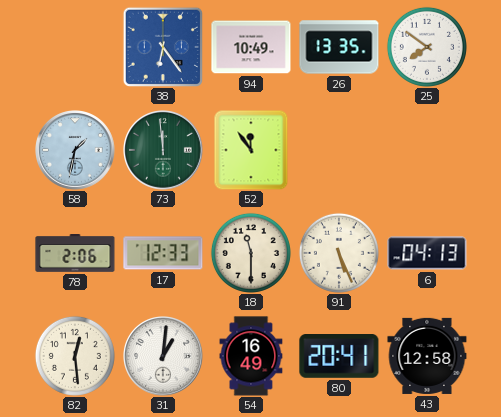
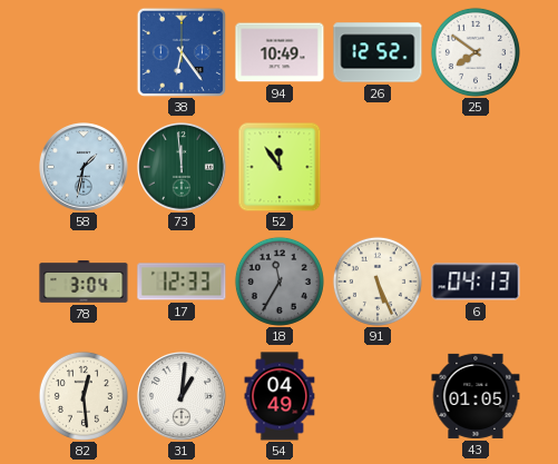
26: 13:35 -> 12:52 (378, 52)
78: 2:06 -> 3:04 (84, 283)
18: 11:30 -> 11:35 (280, 282)
18 dial: cream -> grey (280, 282)
54: 16:49 -> 04:49 (280, 396)
80: 20:41 -> none (339, 357)
43: 12:58 -> 01:05 (476, 396)
